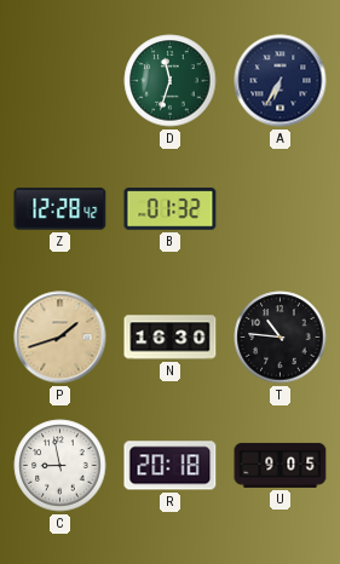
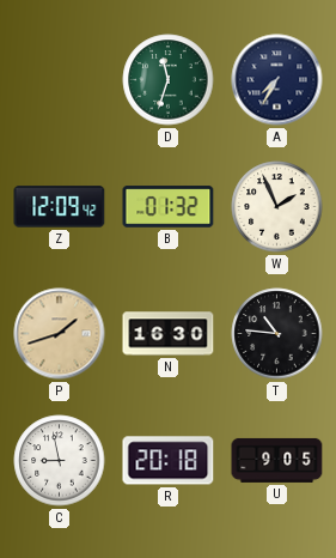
A: 6:35 -> 7:35 (277, 80)
Z: 12:28 -> 12:09 (60, 207)
W: none -> 1:56 (277, 207)
